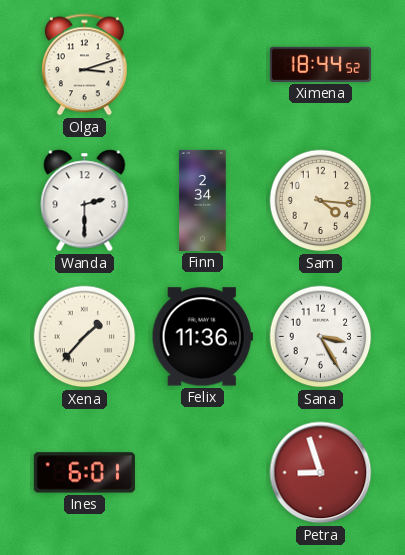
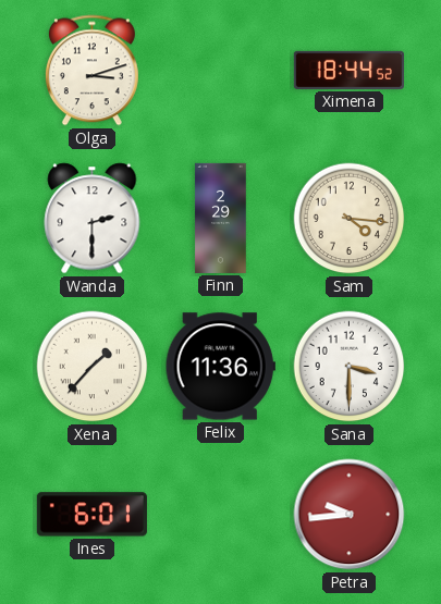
Finn: 2:34 -> 2:29 (221, 218)
Sana: 3:25 -> 3:30 (350, 367)
Petra: 8:57 -> 9:44 (350, 515)
